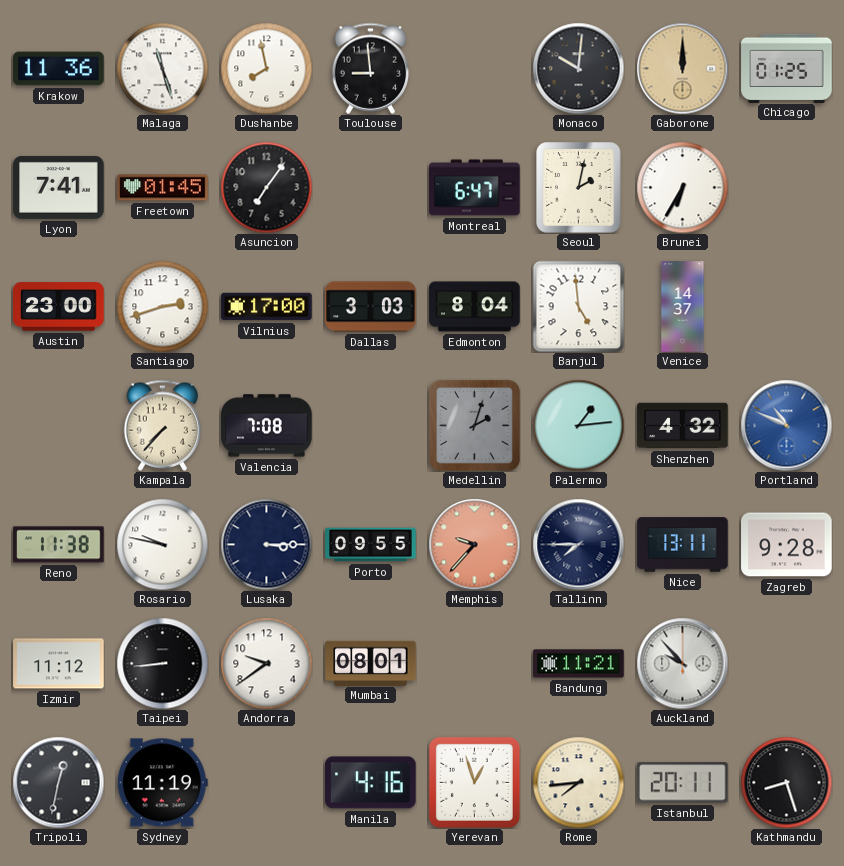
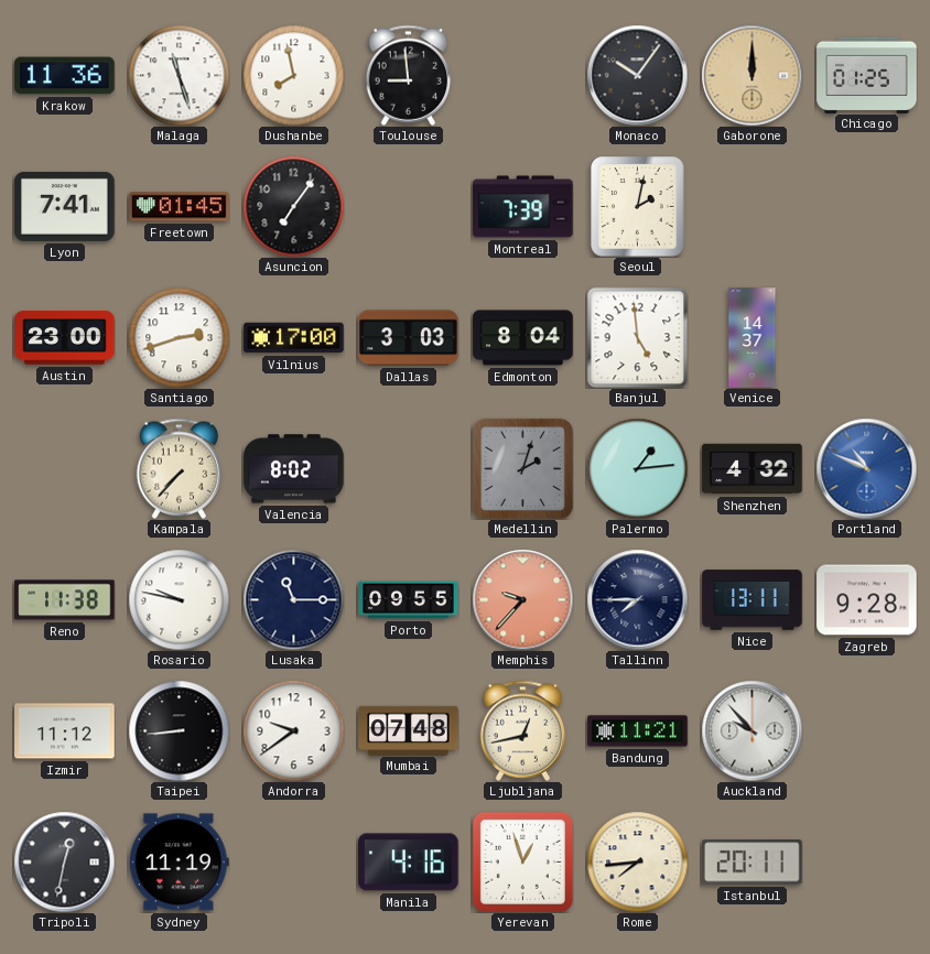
Monaco: 10:01 -> 10:06 (637, 75)
Montreal: 6:47 -> 7:39 (523, 207)
Brunei: 6:35 -> none (682, 187)
Valencia: 7:08 -> 8:02 (294, 469)
Lusaka: 3:15 -> 11:15 (293, 599)
Mumbai: 08:01 -> 07:48 (409, 730)
Ljubljana: none -> 12:43 (523, 730)
Kathmandu: 8:27 -> none (786, 782)
